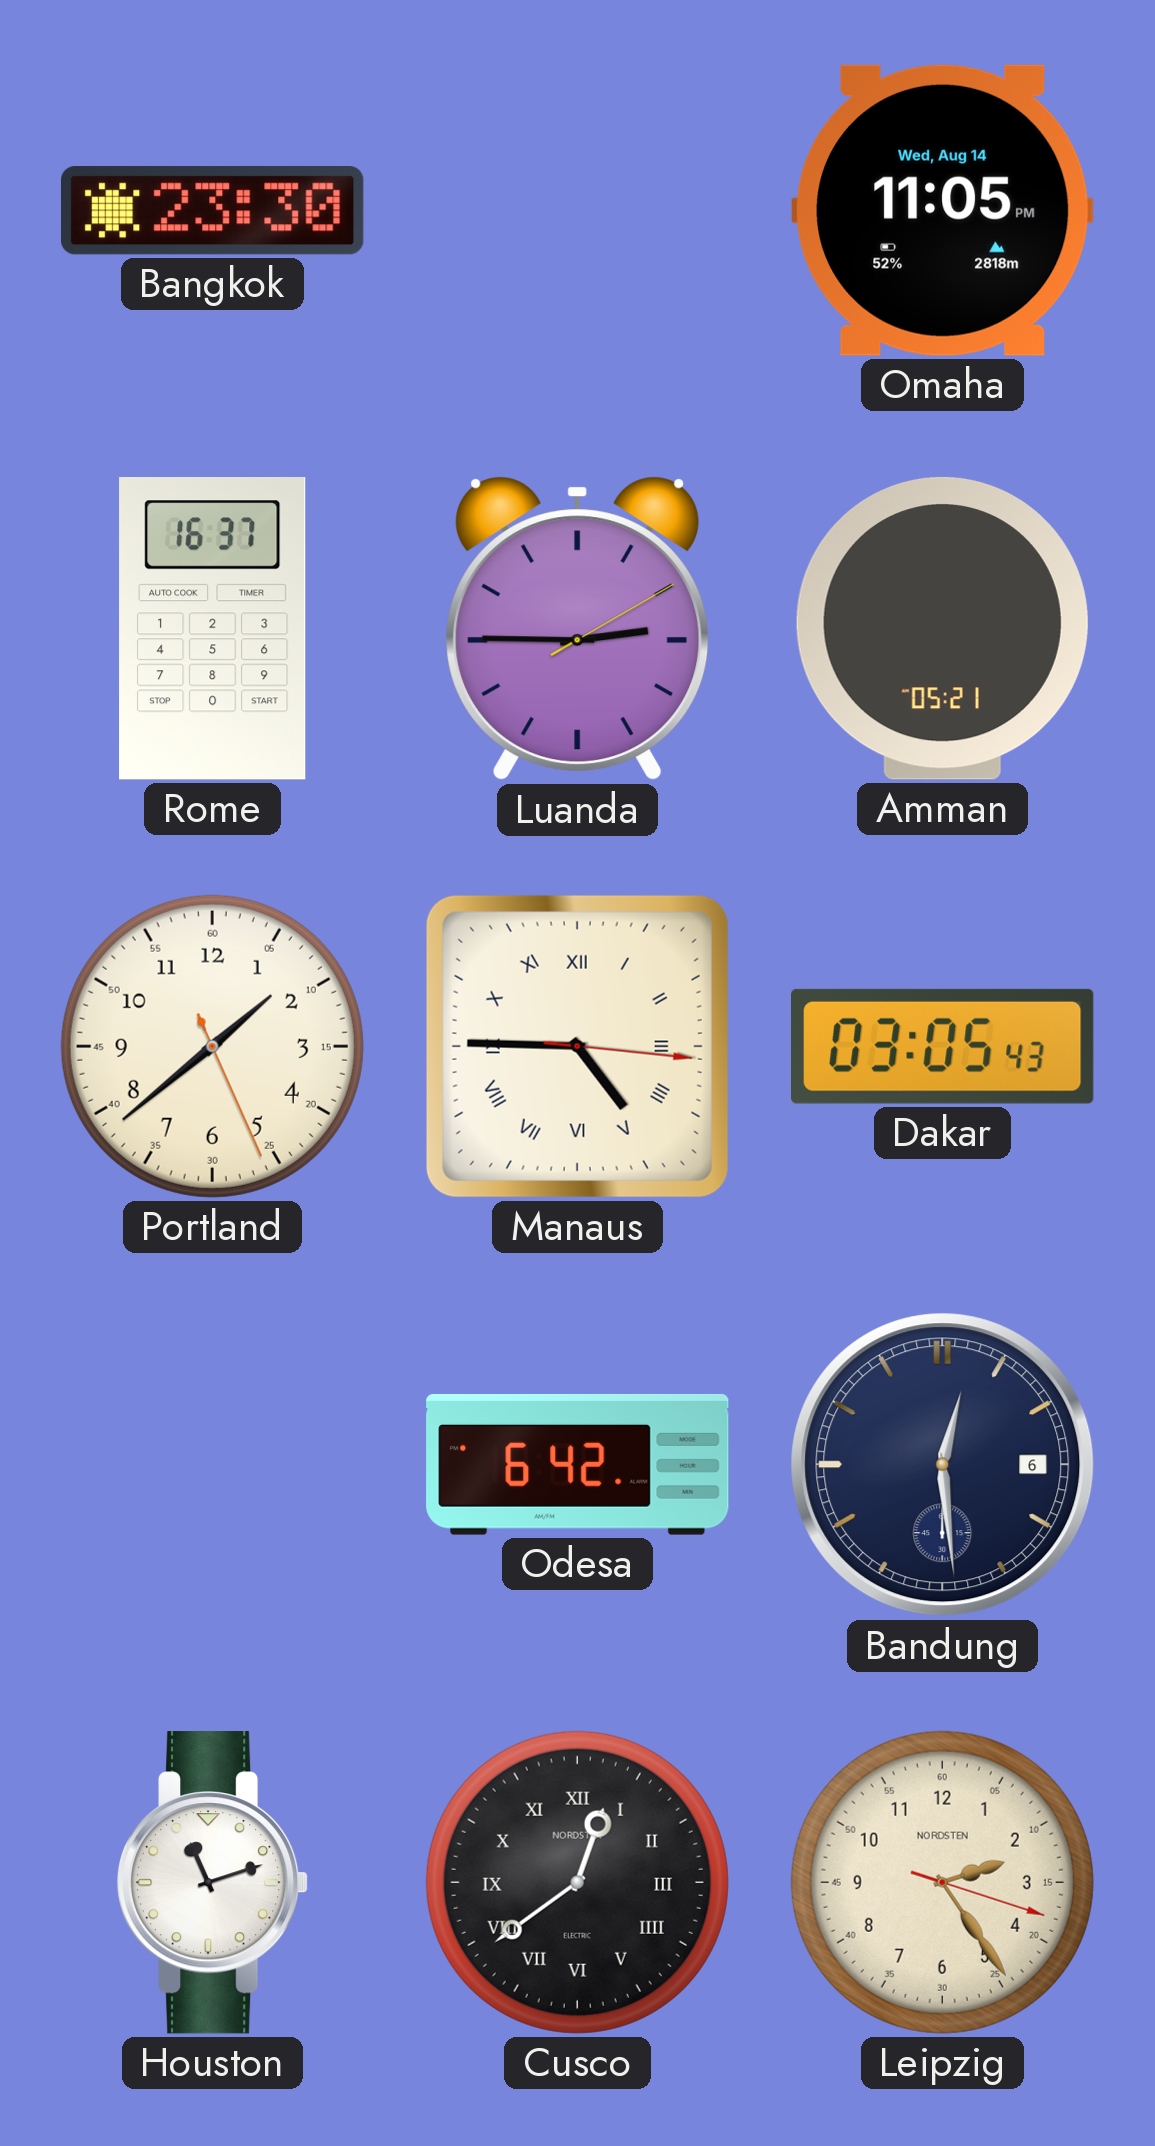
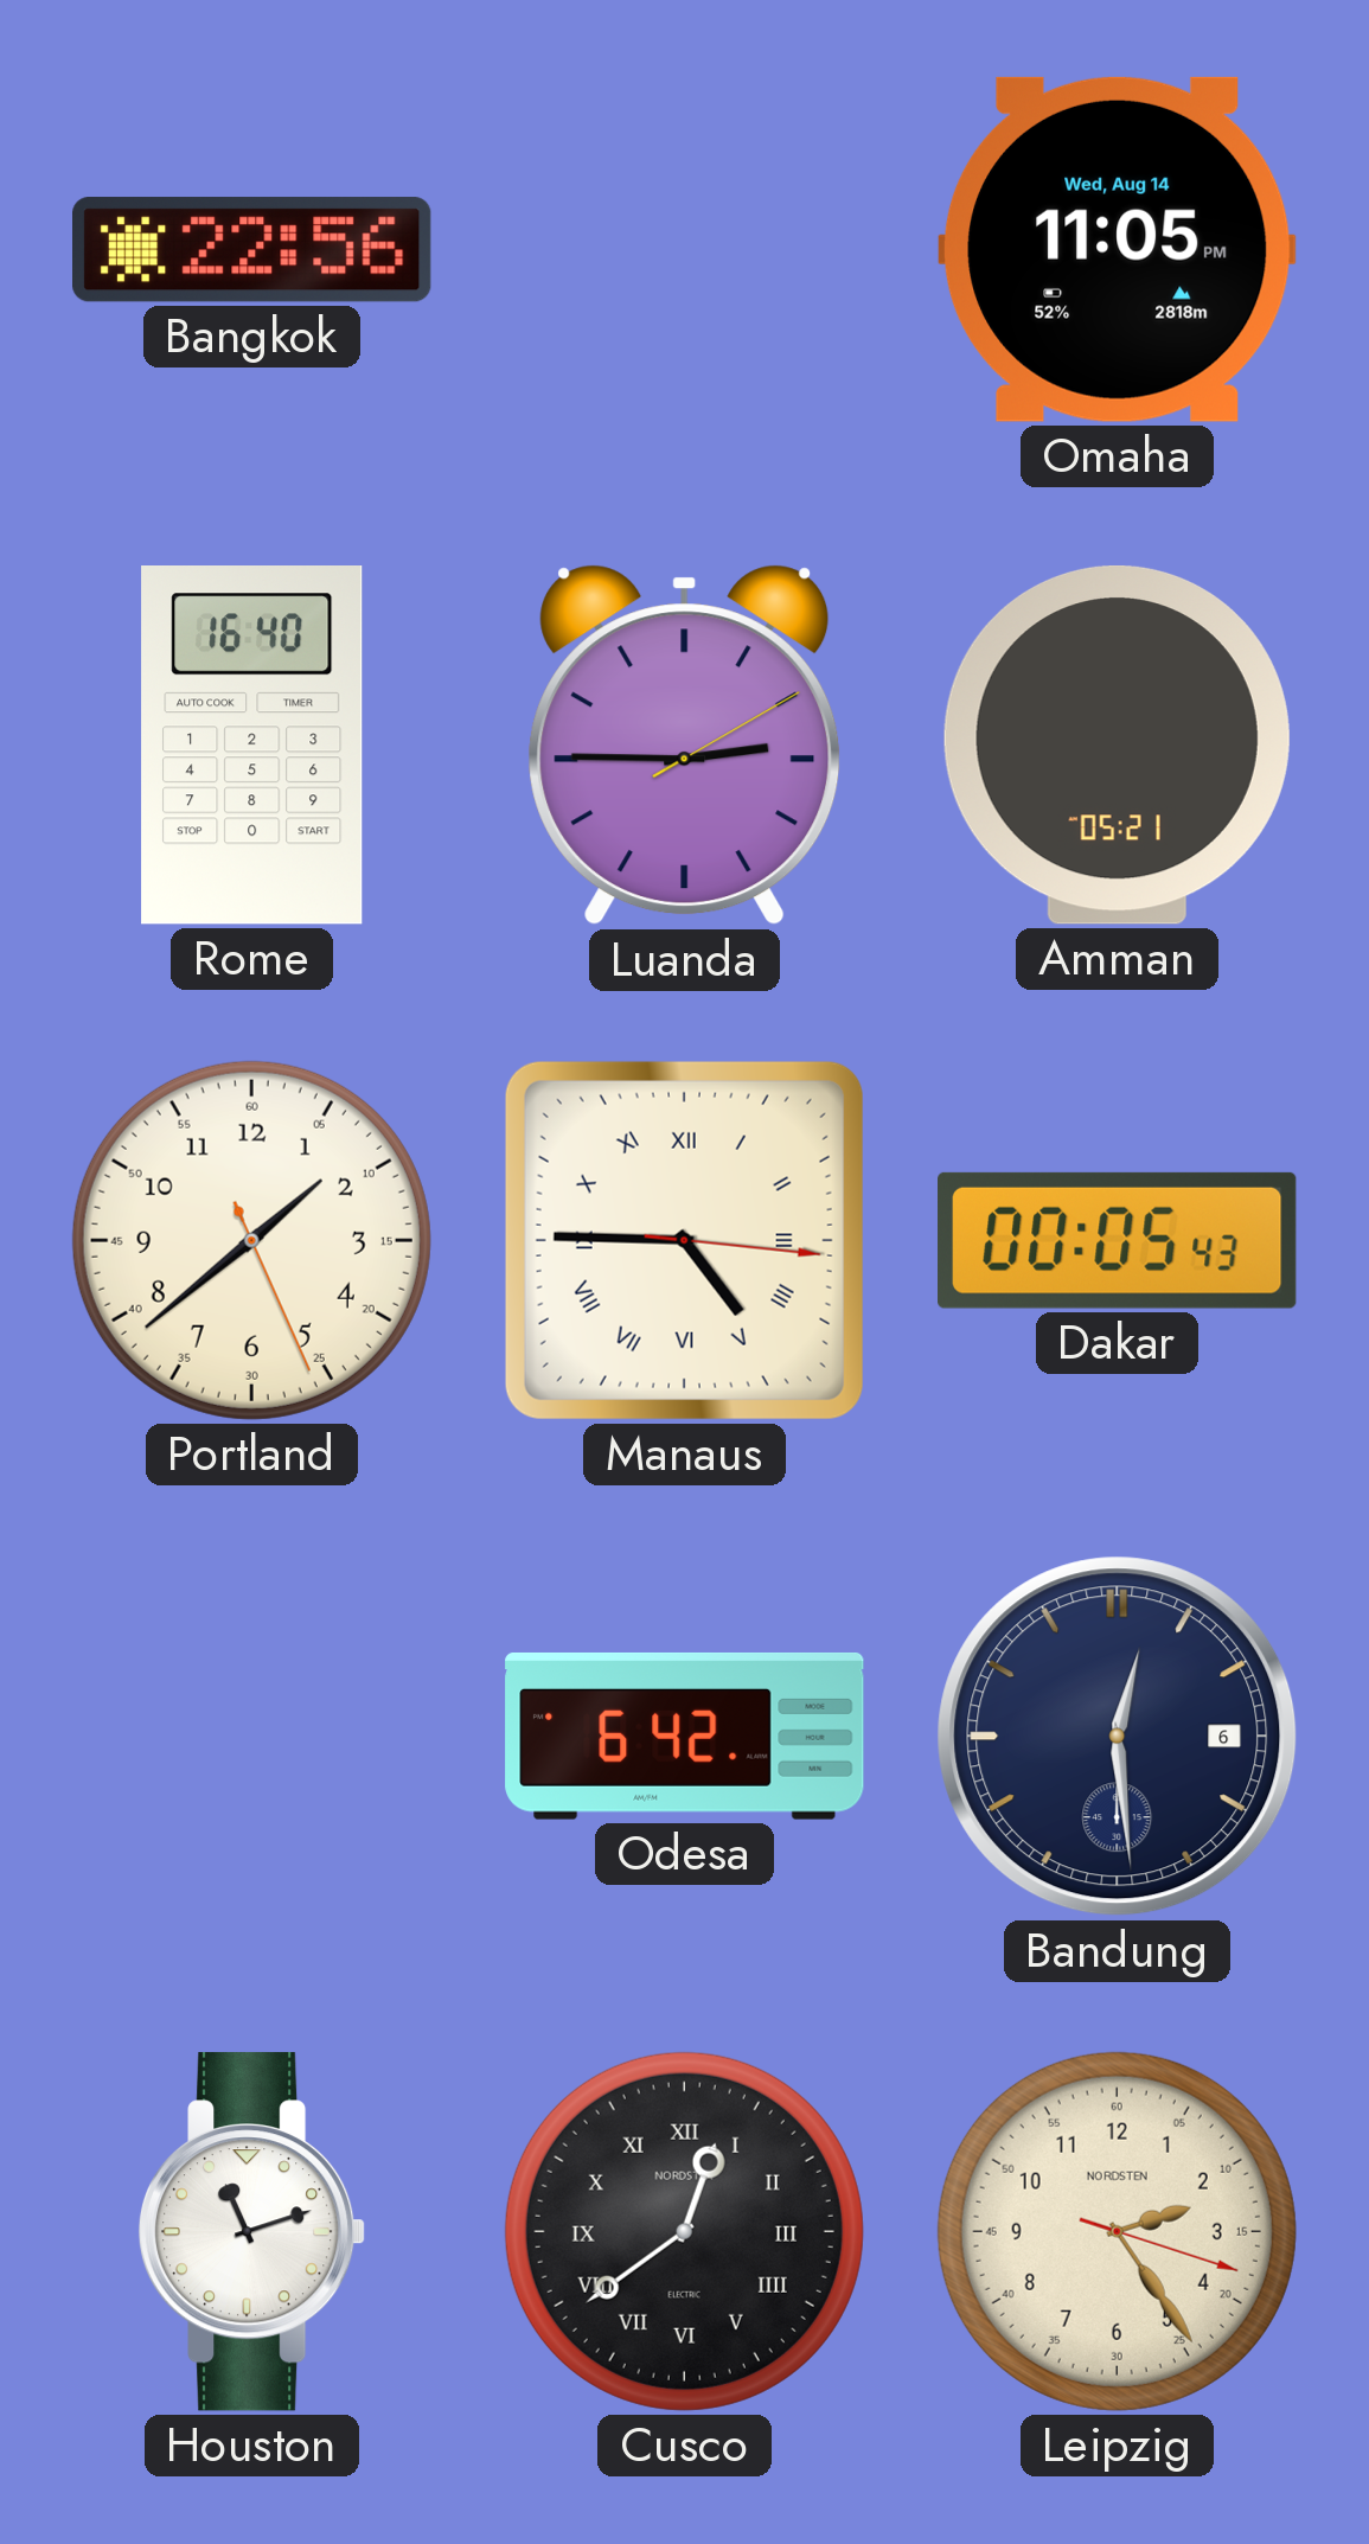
Bangkok: 23:30 -> 22:56 (252, 250)
Rome: 16:37 -> 16:40 (252, 746)
Dakar: 03:05 -> 00:05 (1118, 1240)
